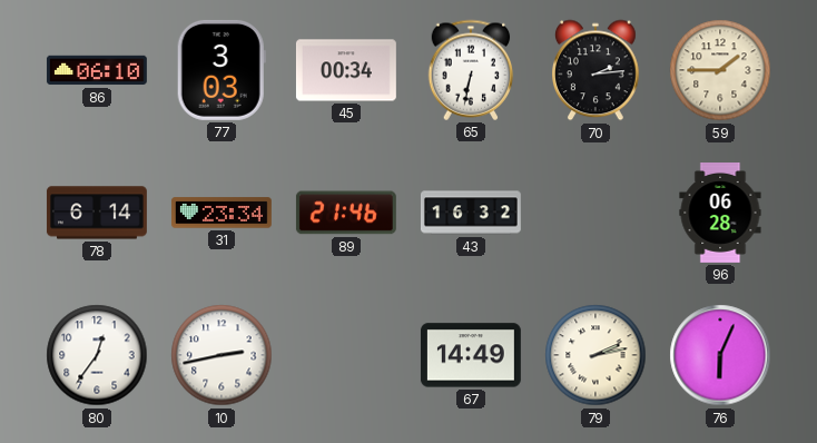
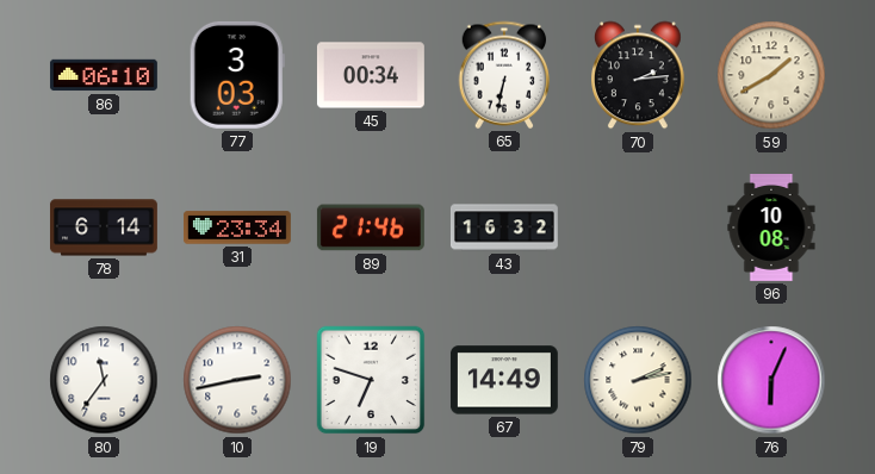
59: 1:45 -> 1:40 (771, 75)
96: 06:28 -> 10:08 (771, 229)
80: 12:36 -> 11:36 (104, 380)
19: none -> 6:48 (371, 380)
